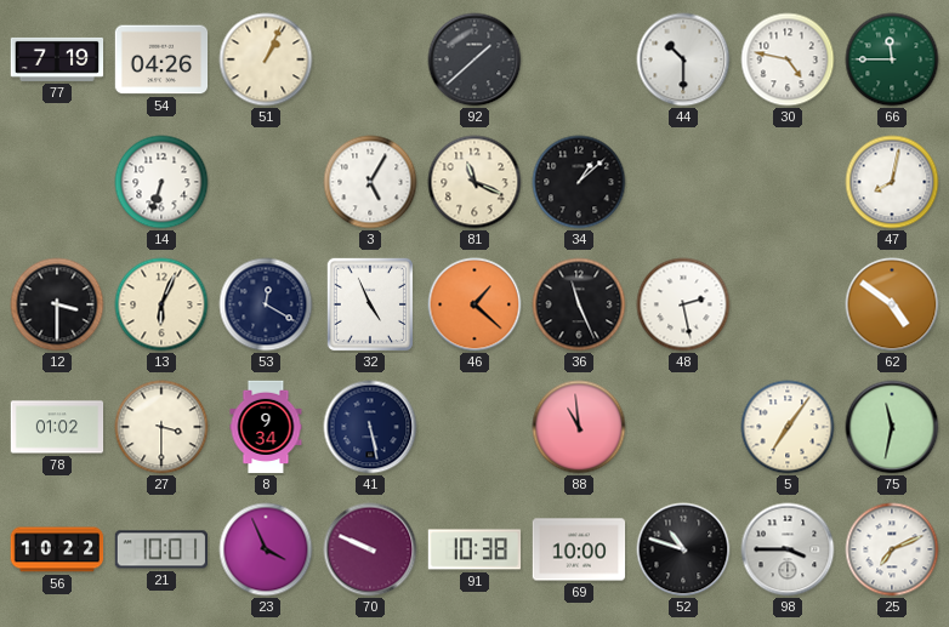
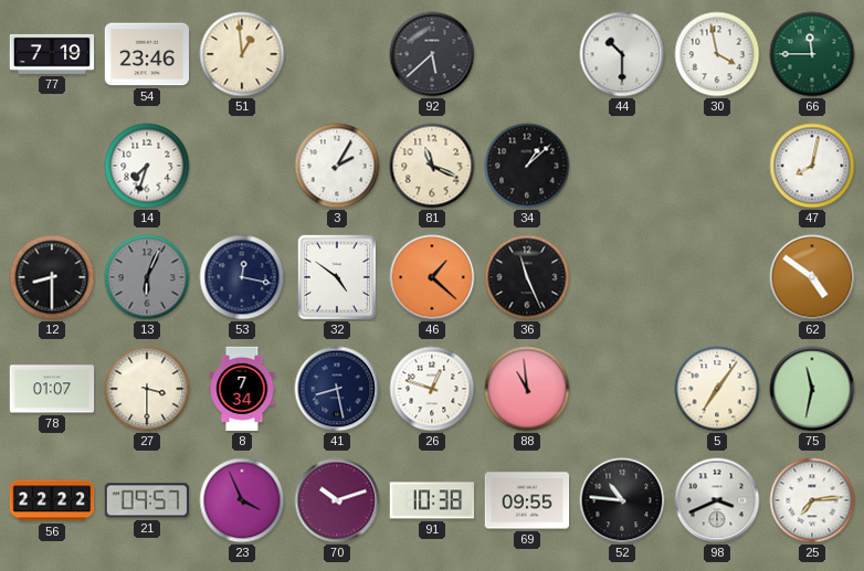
54: 04:26 -> 23:46 (147, 54)
51: 1:04 -> 12:59 (242, 54)
92: 1:38 -> 5:38 (432, 54)
30: 4:47 -> 3:58 (717, 54)
14: 6:33 -> 7:33 (147, 166)
3: 5:05 -> 2:05 (337, 166)
12: 3:30 -> 8:30 (52, 277)
13 dial: cream -> grey (147, 277)
53: 12:20 -> 12:17 (242, 277)
32: 4:56 -> 4:51 (336, 277)
48: 2:28 -> none (683, 304)
78: 01:02 -> 01:07 (52, 389)
8: 9:34 -> 7:34 (242, 389)
41: 5:28 -> 8:28 (337, 389)
26: none -> 12:48 (432, 389)
56: 10:22 -> 22:22 (52, 500)
21: 10:01 -> 09:57 (146, 500)
70: 9:49 -> 10:12 (337, 500)
69: 10:00 -> 09:55 (527, 500)
52: 10:48 -> 10:46 (622, 500)
98: 3:45 -> 3:41 (717, 500)
25: 7:11 -> 7:14 (812, 500)
